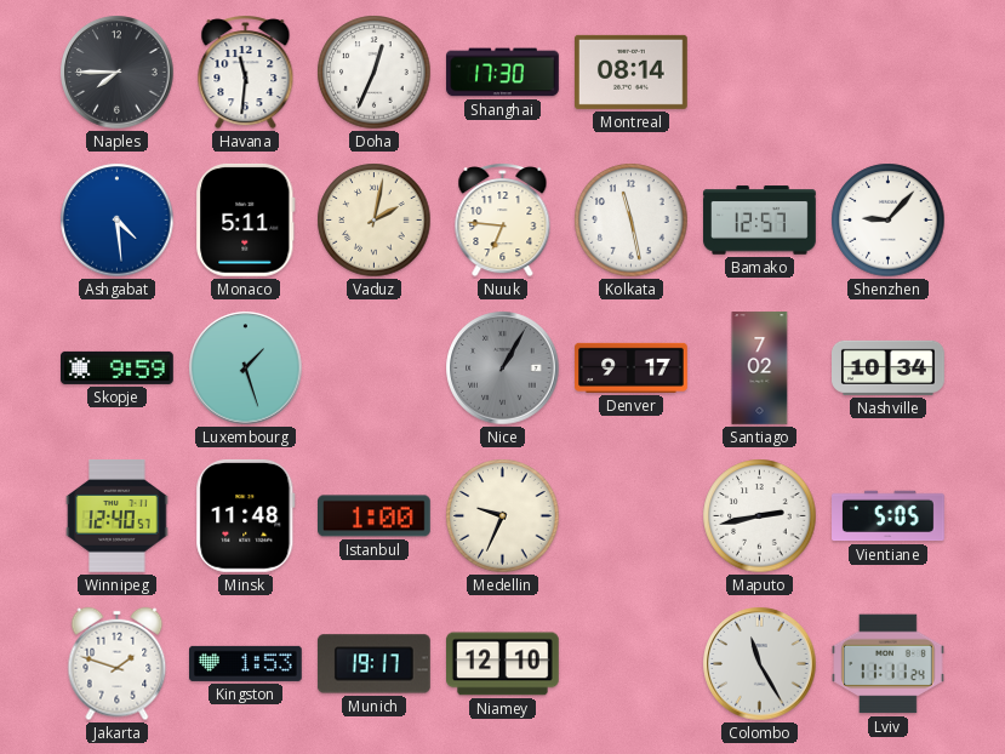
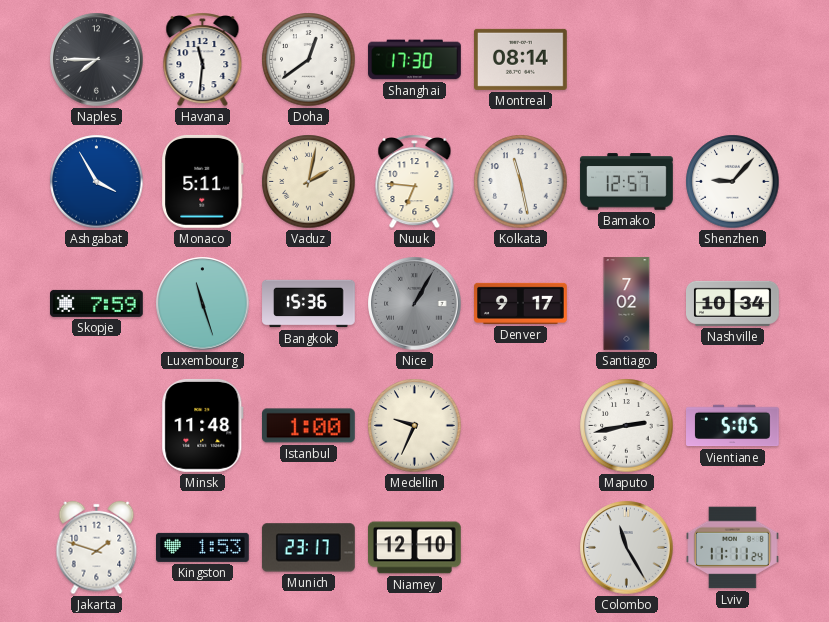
Doha: 12:34 -> 12:39 (309, 60)
Ashgabat: 4:29 -> 3:55 (97, 182)
Skopje: 9:59 -> 7:59 (97, 303)
Luxembourg: 1:27 -> 11:27 (203, 304)
Bangkok: none -> 15:36 (309, 304)
Winnipeg: 12:40 -> none (118, 516)
Munich: 19:17 -> 23:17 (308, 548)
